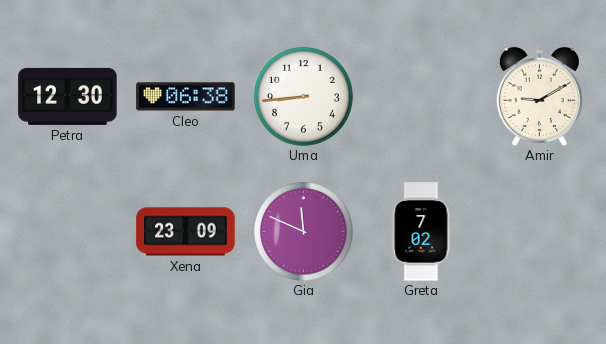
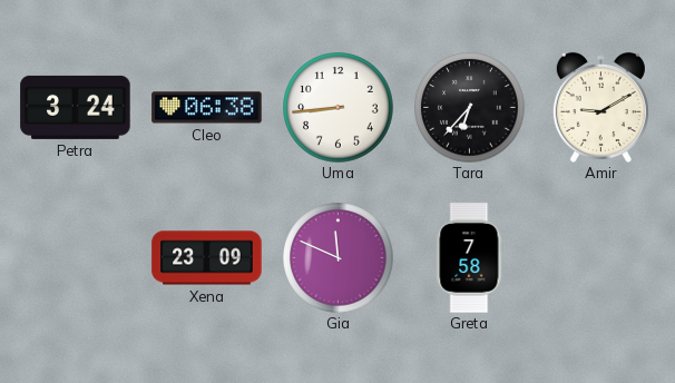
Petra: 12:30 -> 3:24 (76, 107)
Tara: none -> 6:37 (470, 108)
Greta: 7:02 -> 7:58 (470, 258)
